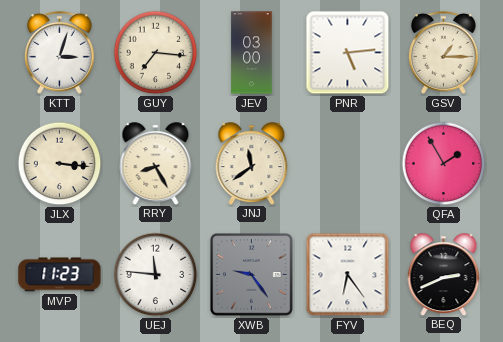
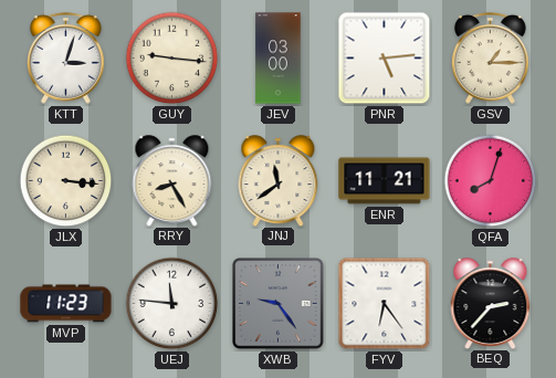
GUY: 7:16 -> 9:16 (172, 59)
ENR: none -> 11:21 (385, 181)
QFA: 1:55 -> 8:03 (491, 181)
BEQ: 2:41 -> 2:37 (491, 303)
